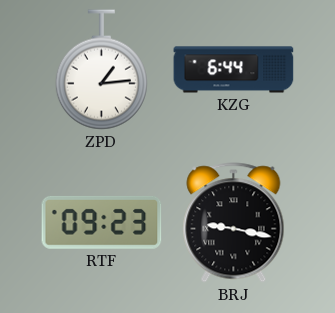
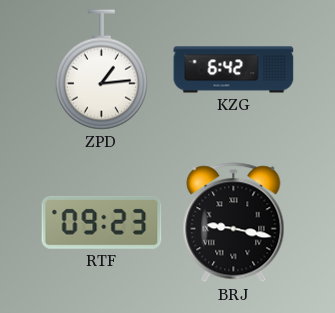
KZG: 6:44 -> 6:42 (234, 70)
